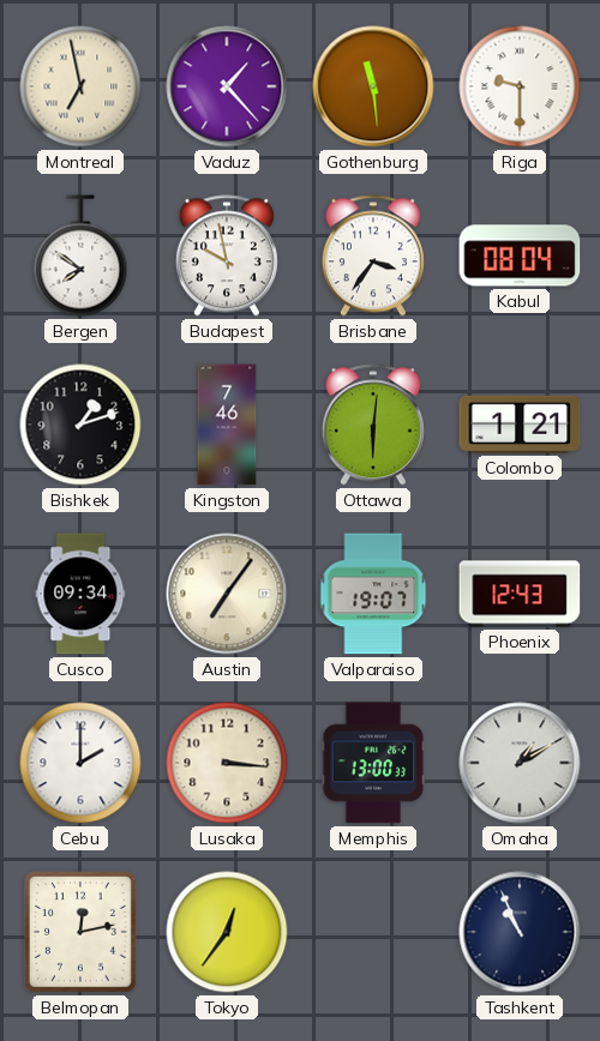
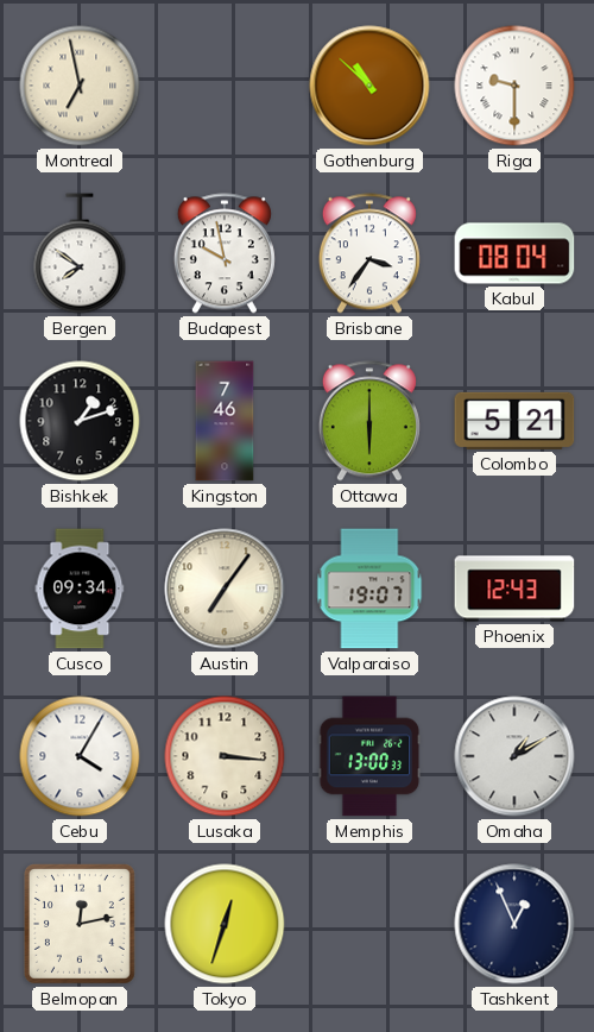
Vaduz: 1:23 -> none (227, 86)
Gothenburg: 11:29 -> 10:52 (369, 86)
Ottawa: 6:01 -> 6:00 (369, 421)
Colombo: 1:21 -> 5:21 (514, 421)
Cebu: 2:00 -> 4:05 (80, 756)
Tokyo: 12:36 -> 12:33 (225, 924)
Tashkent: 10:56 -> 12:56 (514, 924)
